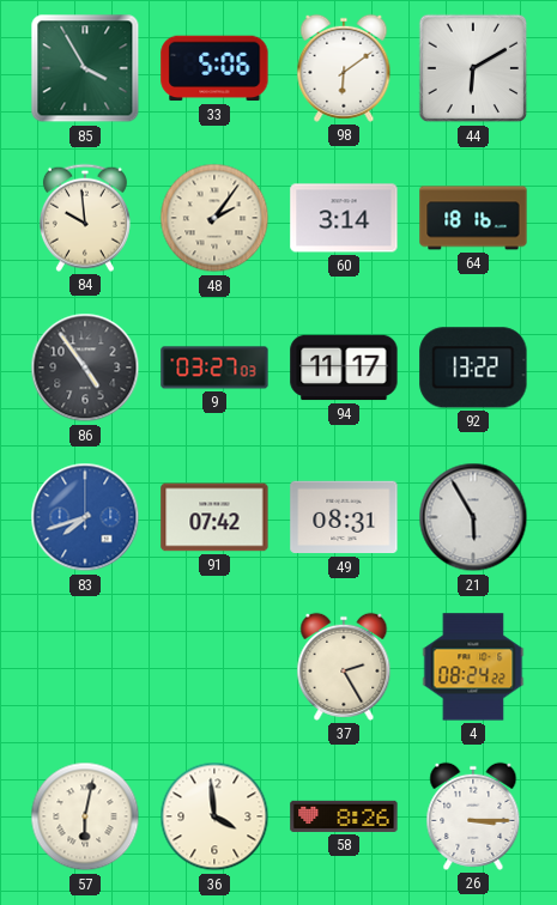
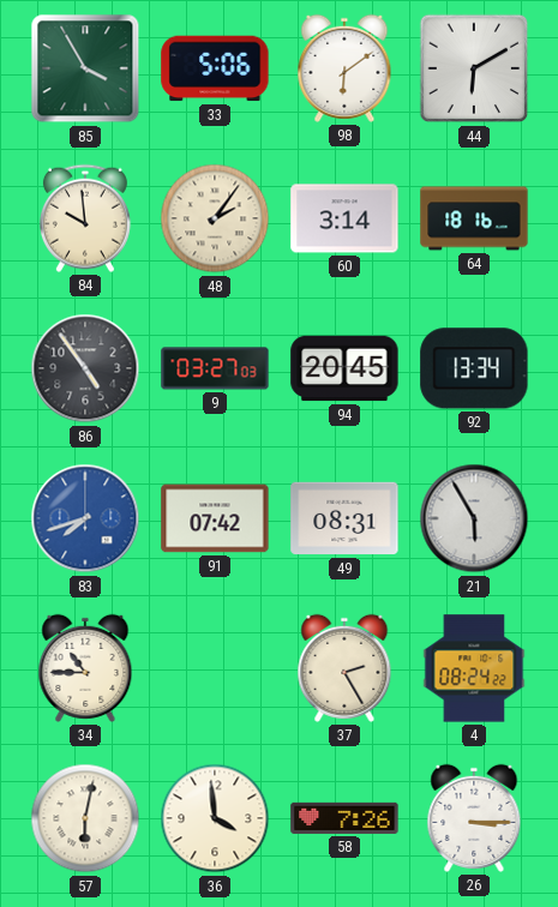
94: 11:17 -> 20:45 (344, 368)
92: 13:22 -> 13:34 (474, 368)
34: none -> 10:45 (85, 668)
58: 8:26 -> 7:26 (344, 818)
